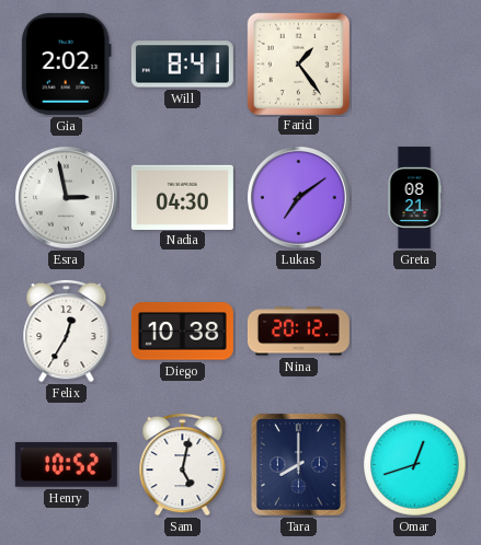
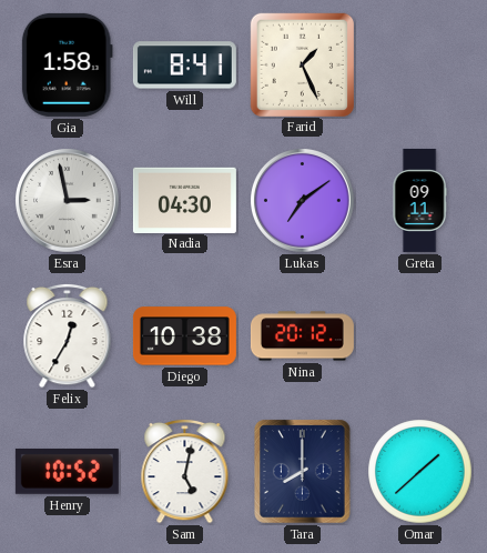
Gia: 2:02 -> 1:58 (67, 64)
Farid: 1:24 -> 1:26 (302, 64)
Greta: 08:21 -> 09:11 (419, 200)
Omar: 12:42 -> 1:38 (420, 472)
